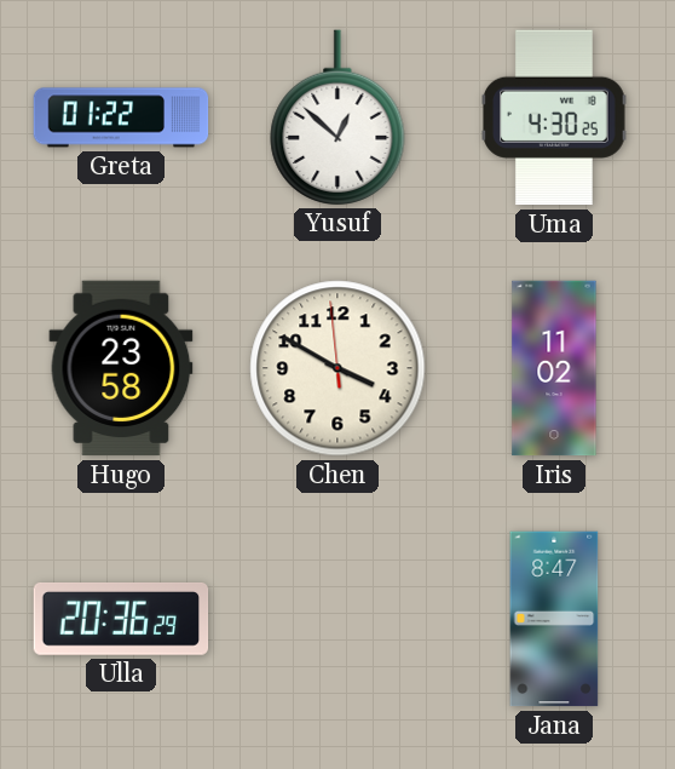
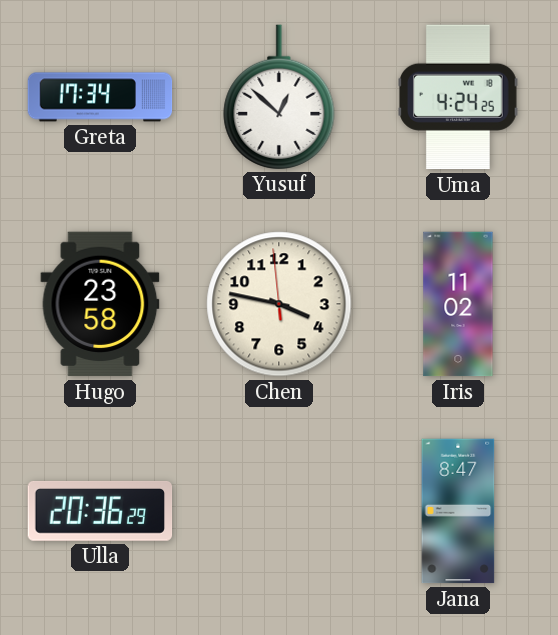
Greta: 01:22 -> 17:34 (100, 97)
Uma: 4:30 -> 4:24 (459, 97)
Chen: 3:49 -> 3:46 (279, 304)
